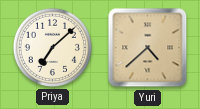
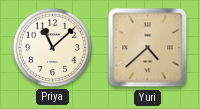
Priya: 7:08 -> 11:08 (52, 47)
